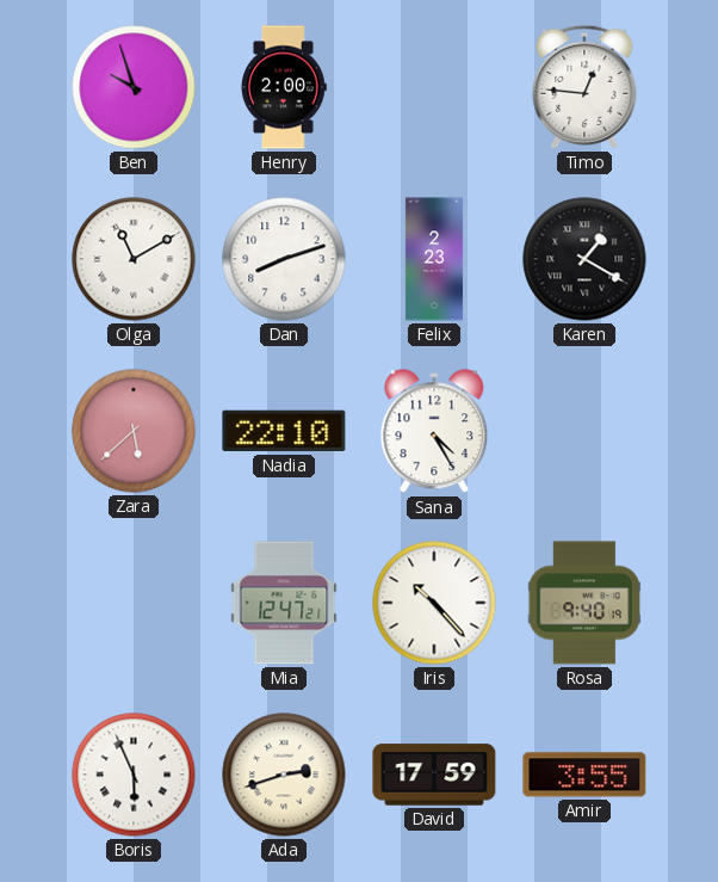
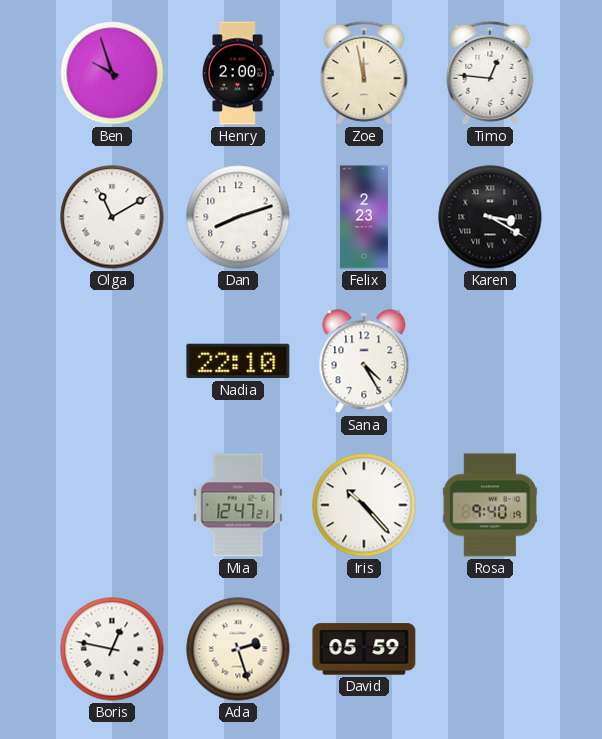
Zoe: none -> 11:58 (364, 73)
Karen: 1:20 -> 3:20 (490, 217)
Zara: 5:38 -> none (134, 431)
Boris: 5:56 -> 12:47 (112, 649)
Ada: 2:42 -> 2:27 (238, 649)
David: 17:59 -> 05:59 (364, 649)
Amir: 3:55 -> none (584, 775)
